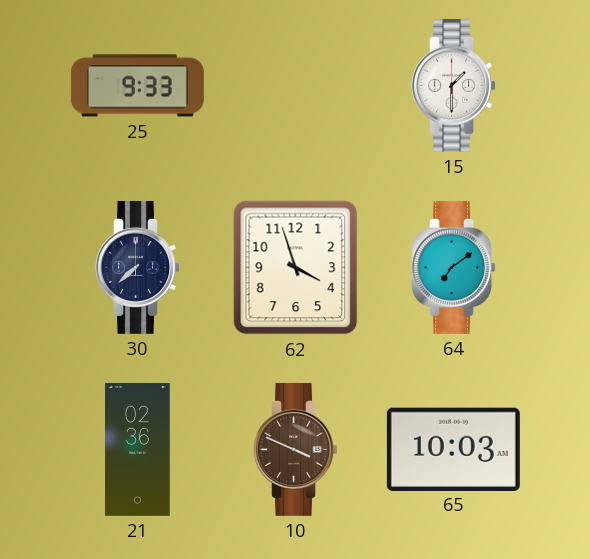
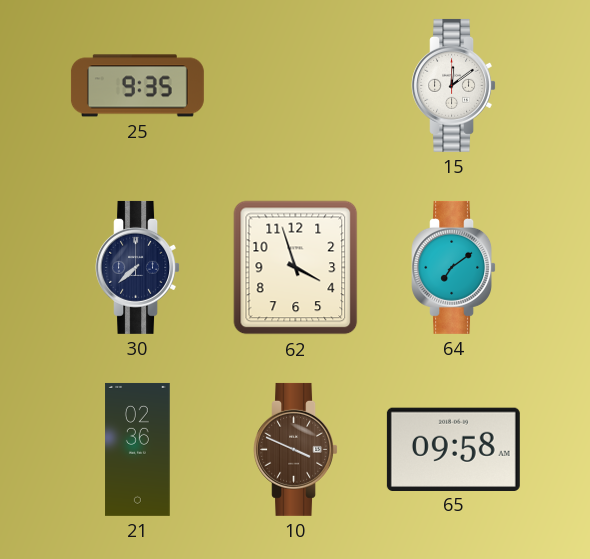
25: 9:33 -> 9:35 (137, 86)
15: 1:30 -> 12:09 (453, 85)
65: 10:03 -> 09:58 (453, 449)
